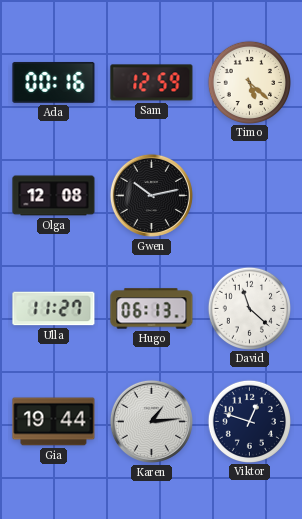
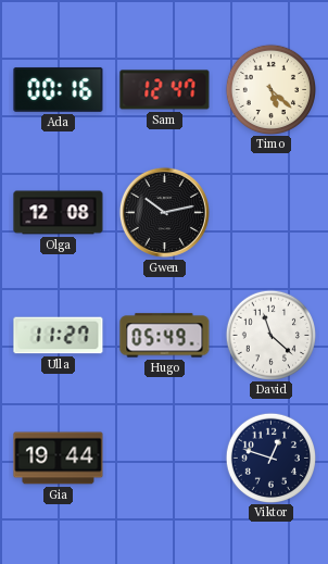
Sam: 12:59 -> 12:47 (165, 90)
Hugo: 06:13 -> 05:49 (165, 336)
Karen: 1:14 -> none (151, 421)
